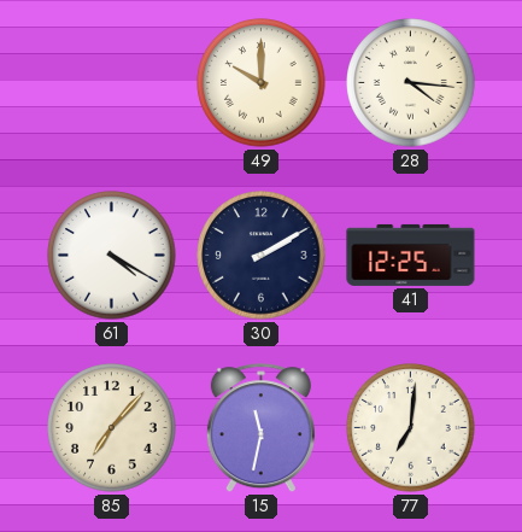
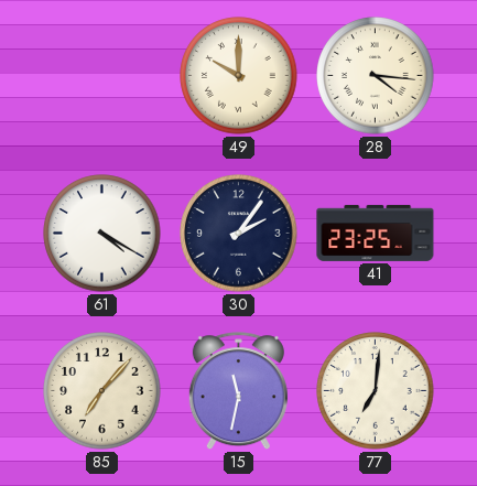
30: 2:10 -> 2:06 (239, 234)
41: 12:25 -> 23:25 (376, 233)
